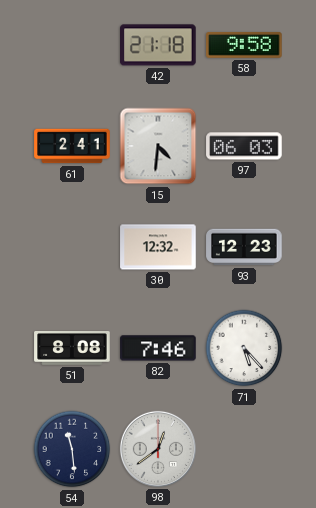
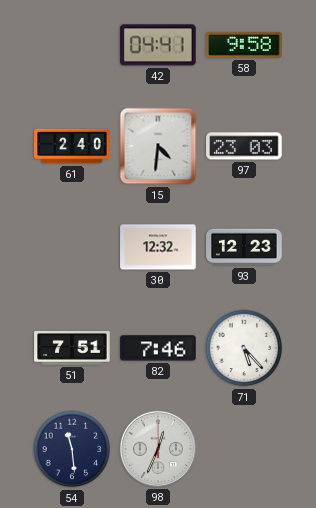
42: 21:18 -> 04:41 (159, 45)
61: 2:41 -> 2:40 (72, 146)
97: 06:03 -> 23:03 (244, 146)
51: 8:08 -> 7:51 (72, 349)
98: 12:39 -> 12:34 (158, 449)
